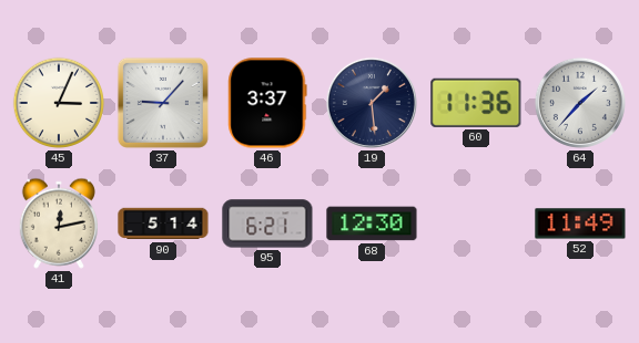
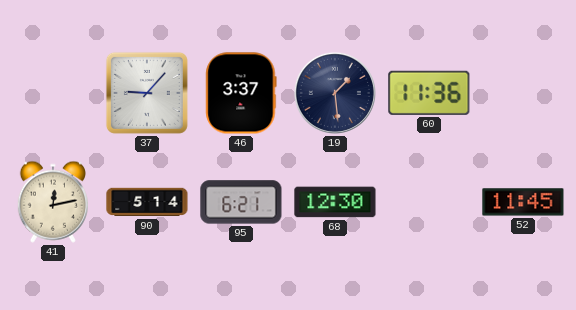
45: 3:04 -> none (59, 103)
64: 1:37 -> none (580, 103)
52: 11:49 -> 11:45 (523, 202)
